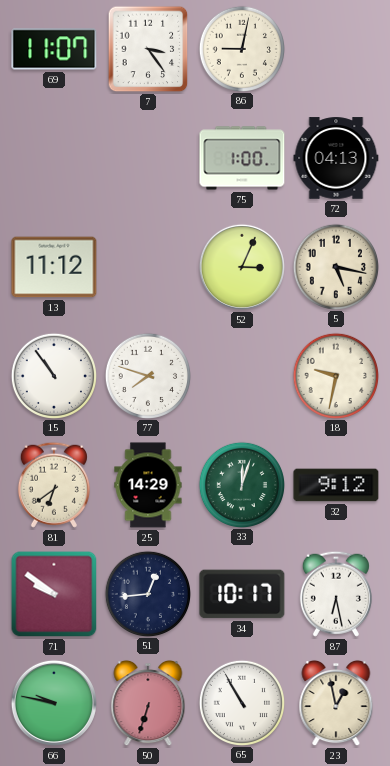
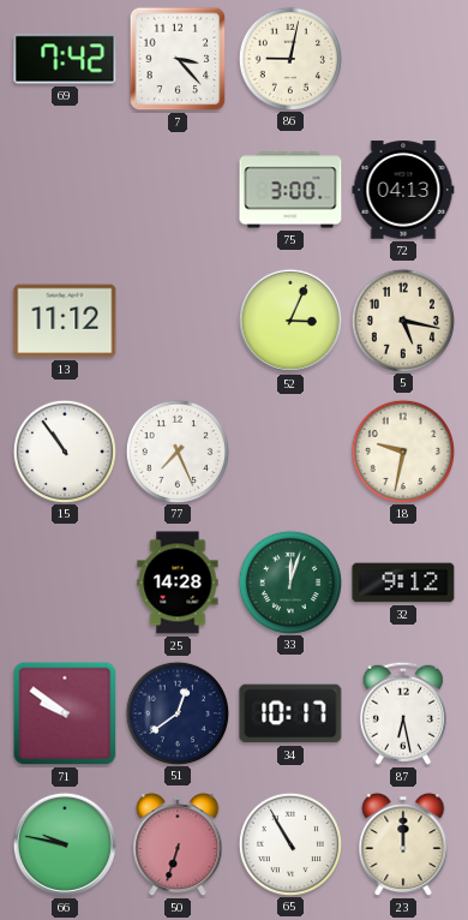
69: 11:07 -> 7:42 (65, 59)
7: 3:24 -> 3:23 (178, 59)
75: 1:00 -> 3:00 (290, 190)
77: 7:48 -> 7:26 (176, 450)
81: 6:39 -> none (54, 485)
25: 14:29 -> 14:28 (178, 583)
51: 12:44 -> 12:39 (176, 712)
23: 12:58 -> 12:00 (403, 844)
